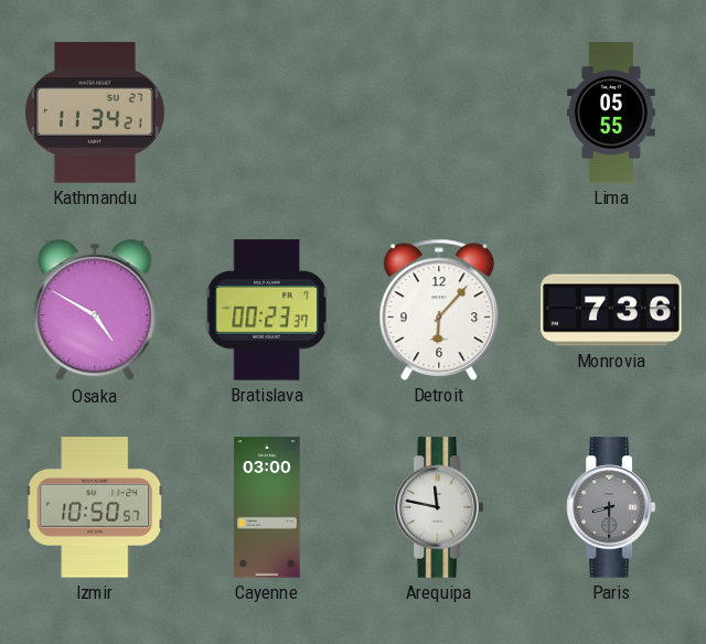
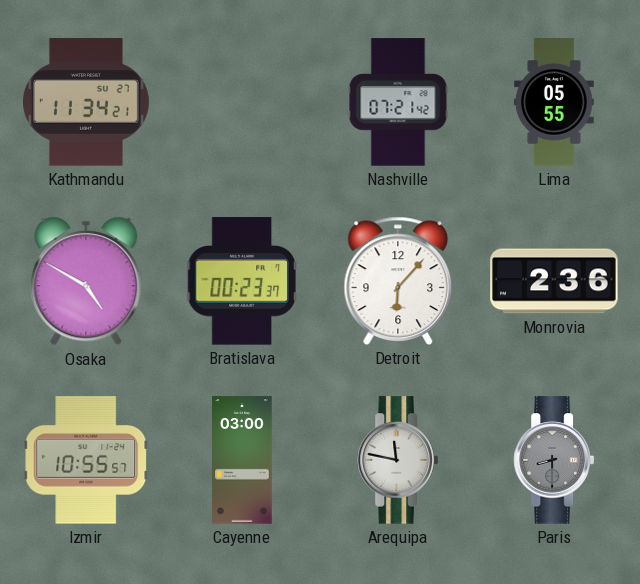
Nashville: none -> 07:21 (398, 102)
Monrovia: 7:36 -> 2:36 (554, 281)
Izmir: 10:50 -> 10:55 (86, 460)
